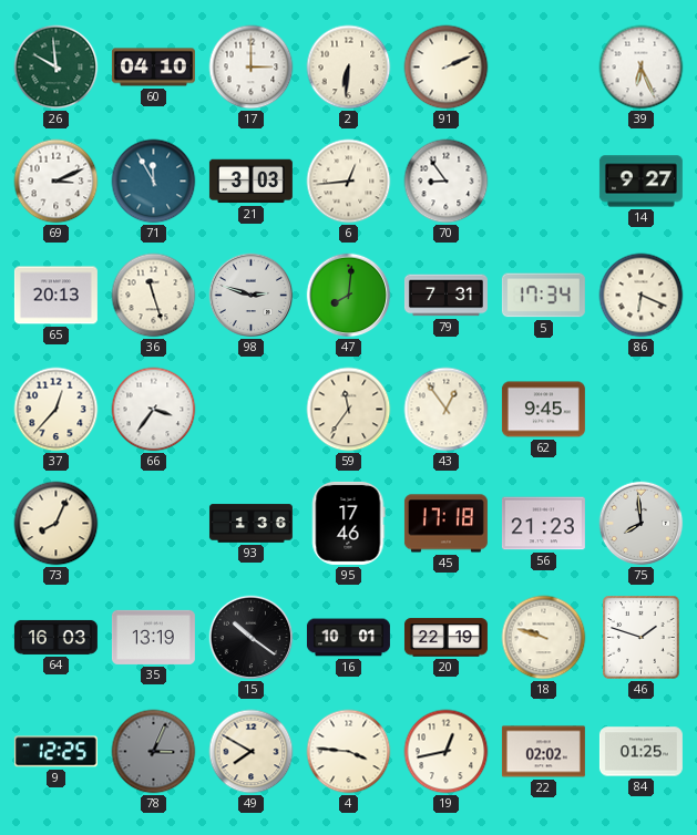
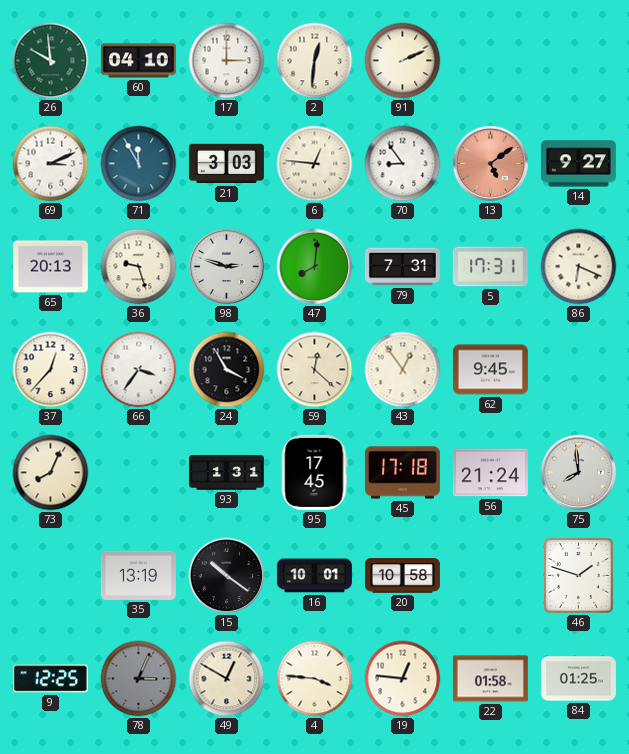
2: 6:31 -> 12:31 (315, 61)
39: 6:26 -> none (642, 68)
6: 12:44 -> 12:46 (315, 164)
13: none -> 5:09 (491, 164)
36: 11:27 -> 9:27 (139, 267)
5: 17:34 -> 17:31 (490, 267)
24: none -> 3:55 (227, 370)
59: 11:36 -> 12:22 (315, 370)
93: 1:36 -> 1:31 (226, 473)
95: 17:46 -> 17:45 (315, 472)
56: 21:23 -> 21:24 (490, 473)
64: 16:03 -> none (55, 637)
20: 22:19 -> 10:58 (402, 576)
18: 9:48 -> none (544, 638)
49: 7:50 -> 12:50 (227, 679)
19: 12:43 -> 12:46 (403, 679)
22: 02:02 -> 01:58 (490, 679)
